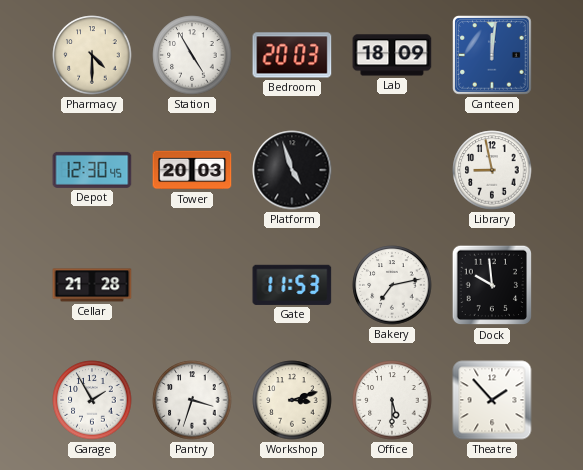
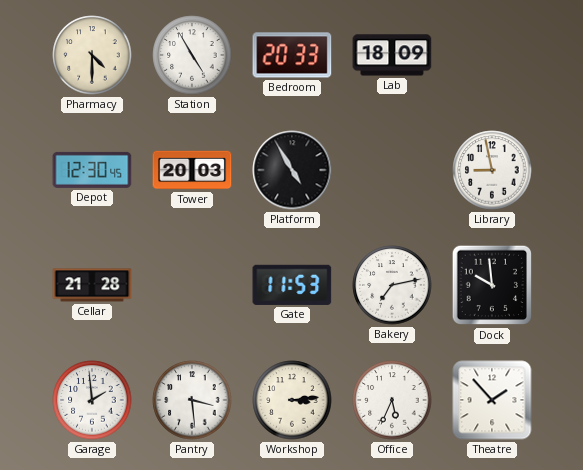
Bedroom: 20:03 -> 20:33 (292, 55)
Canteen: 12:01 -> none (492, 55)
Platform: 4:57 -> 4:55 (292, 170)
Garage: 1:55 -> 1:59 (92, 400)
Pantry: 3:33 -> 3:29 (192, 400)
Workshop: 3:12 -> 3:14 (292, 400)
Office: 5:30 -> 5:34 (392, 400)
